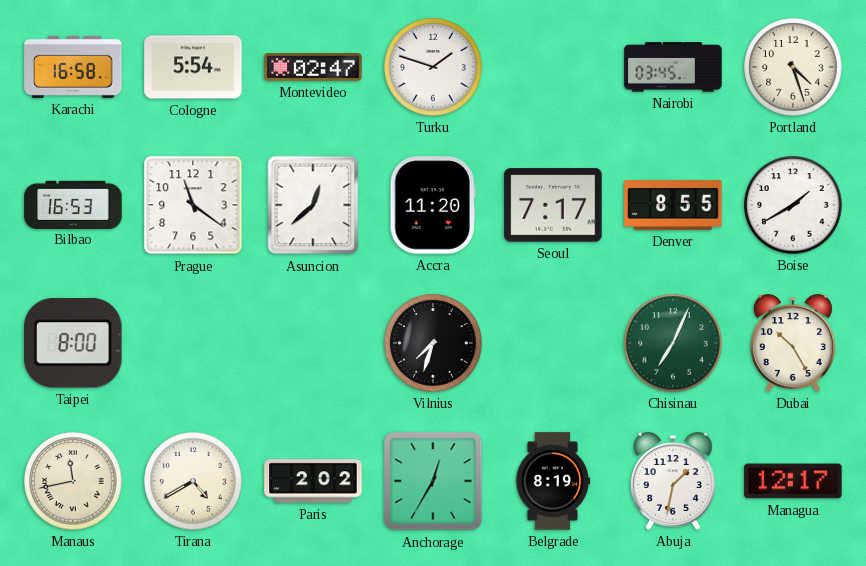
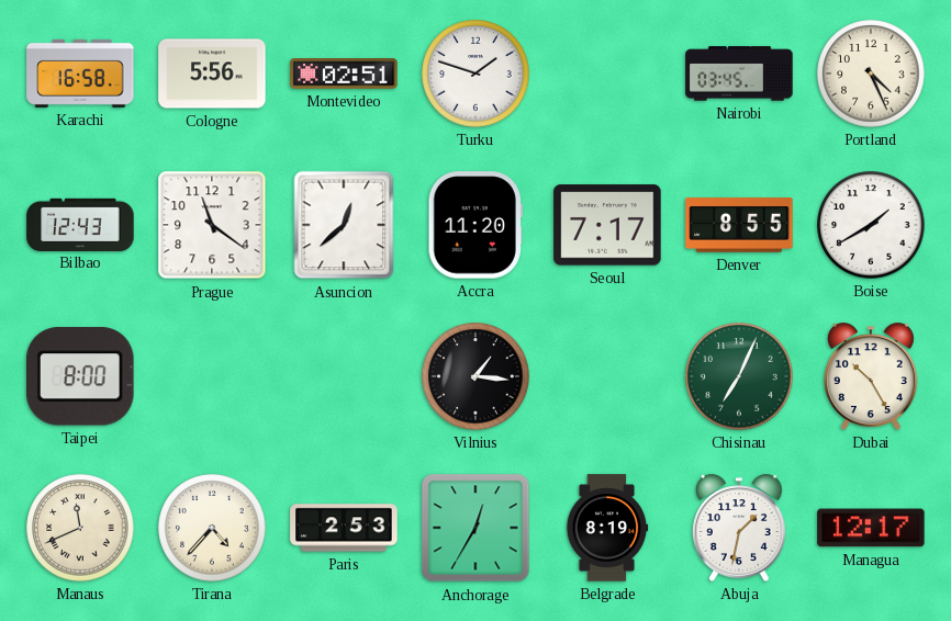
Cologne: 5:54 -> 5:56 (212, 74)
Montevideo: 02:47 -> 02:51 (344, 74)
Portland: 4:27 -> 4:26 (871, 74)
Bilbao: 16:53 -> 12:43 (80, 224)
Vilnius: 7:33 -> 1:16 (475, 376)
Manaus: 11:43 -> 11:41 (80, 528)
Tirana: 4:40 -> 4:37 (212, 528)
Paris: 2:02 -> 2:53 (344, 528)
